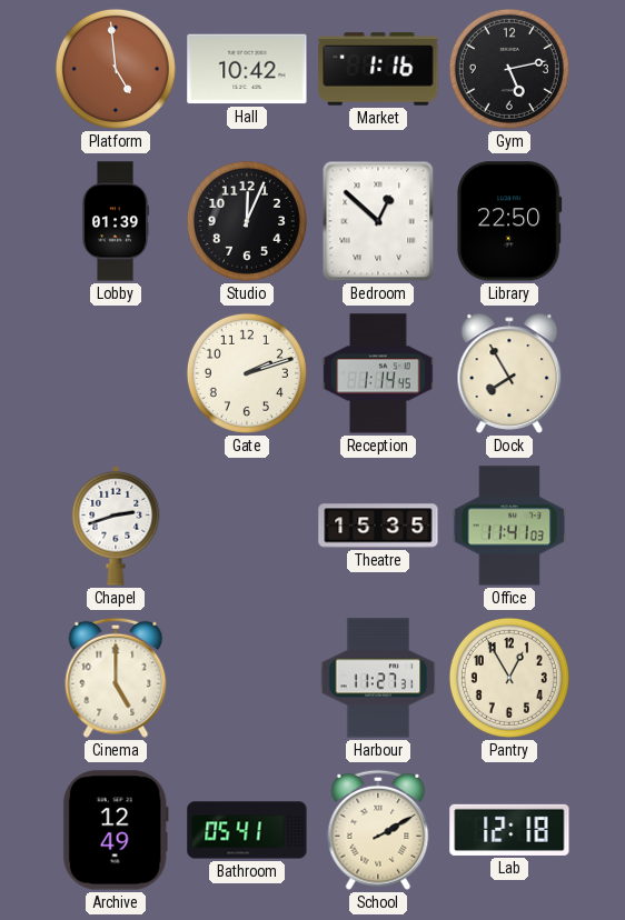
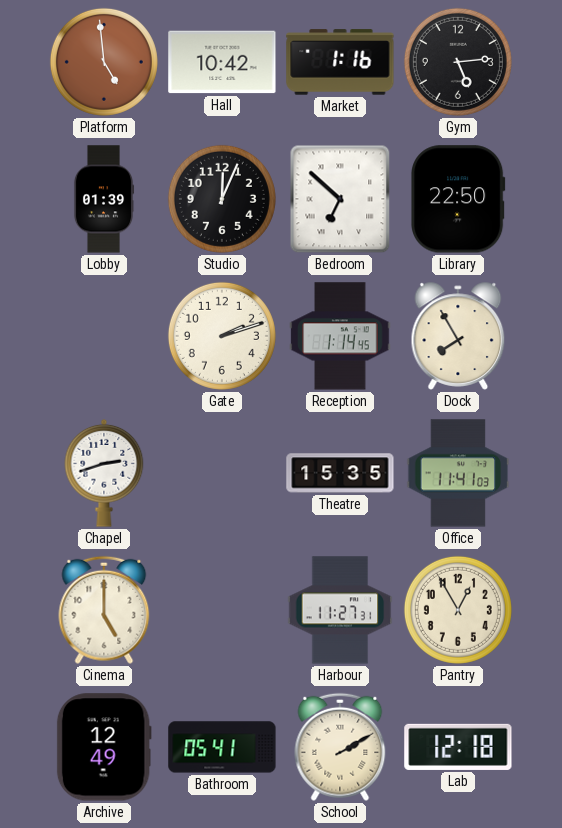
Gym: 5:13 -> 5:14 (458, 62)
Bedroom: 12:52 -> 6:52 (340, 199)
